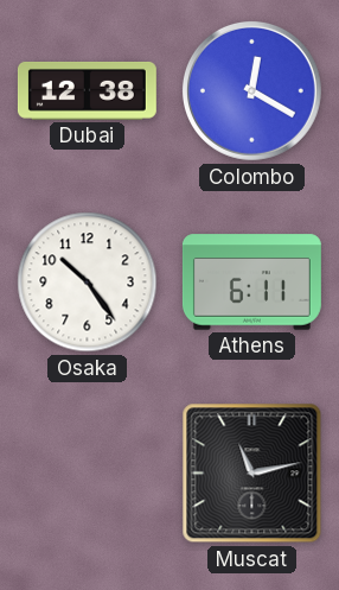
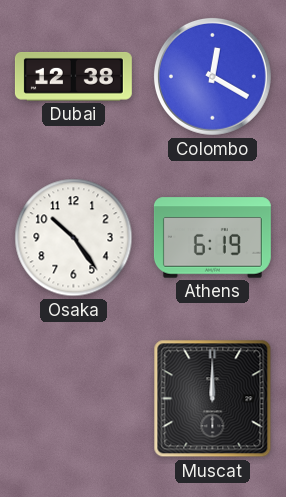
Athens: 6:11 -> 6:19 (212, 238)
Muscat: 11:13 -> 12:00 (213, 399)
